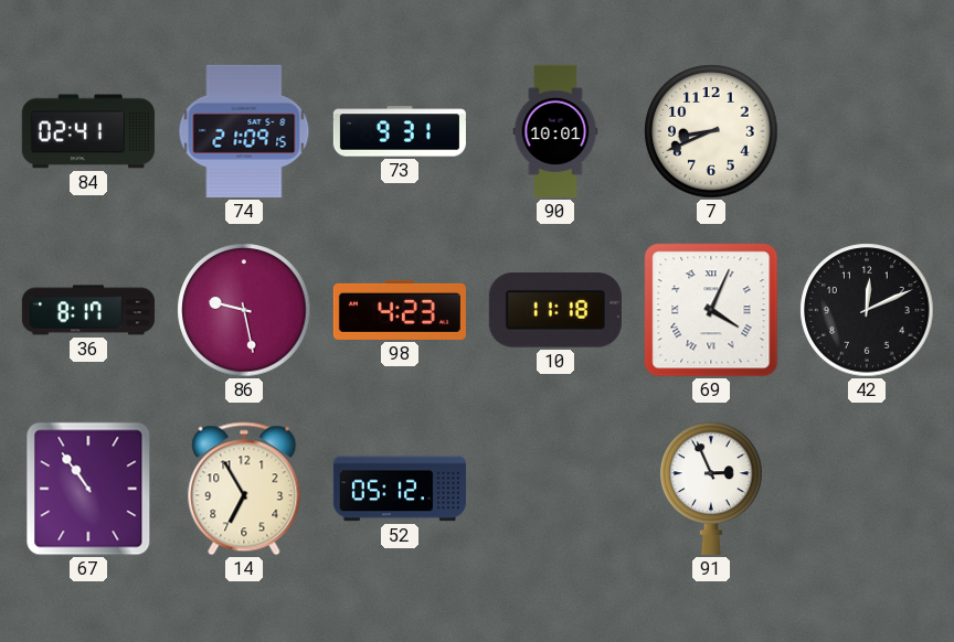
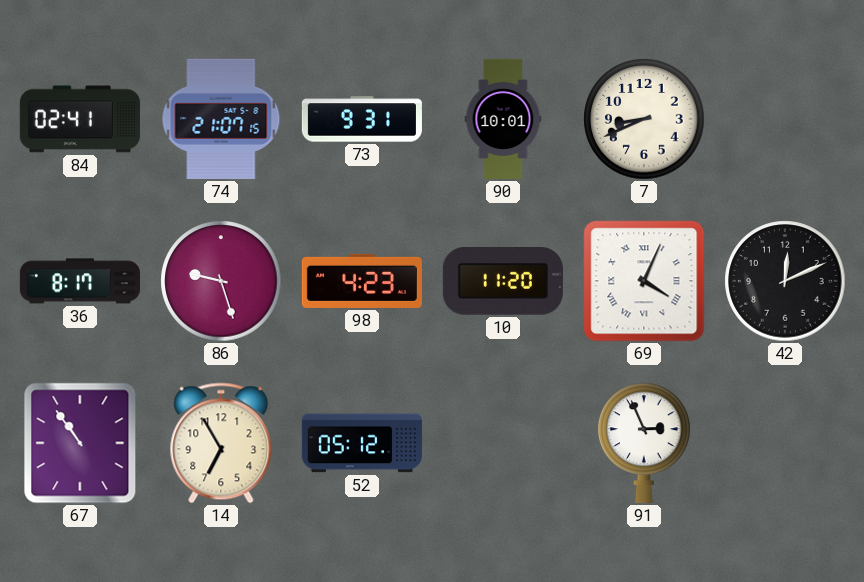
74: 21:09 -> 21:07 (221, 119)
86: 9:28 -> 9:27 (221, 281)
10: 11:18 -> 11:20 (503, 282)
